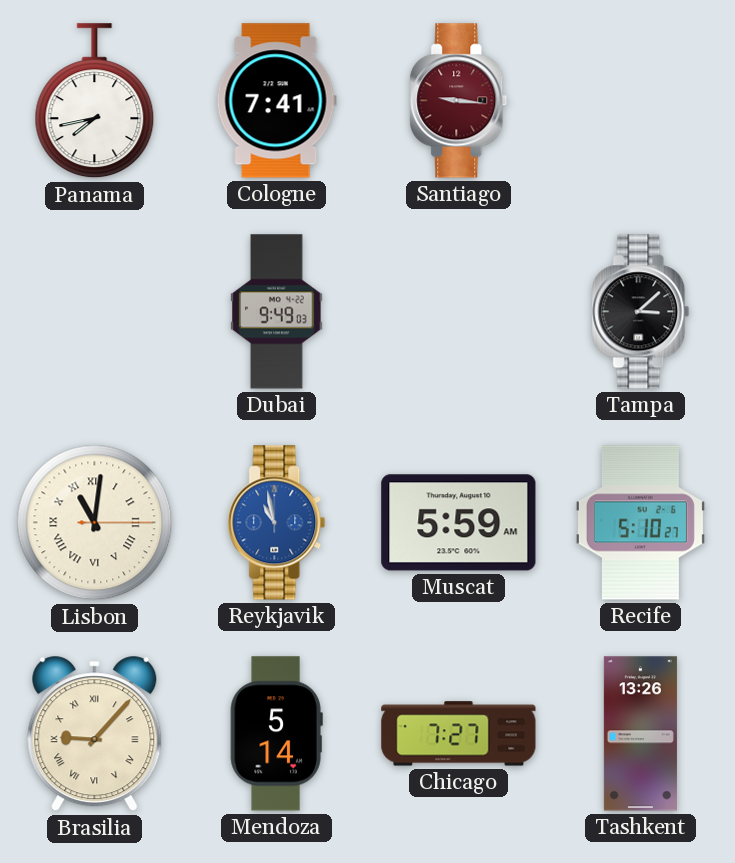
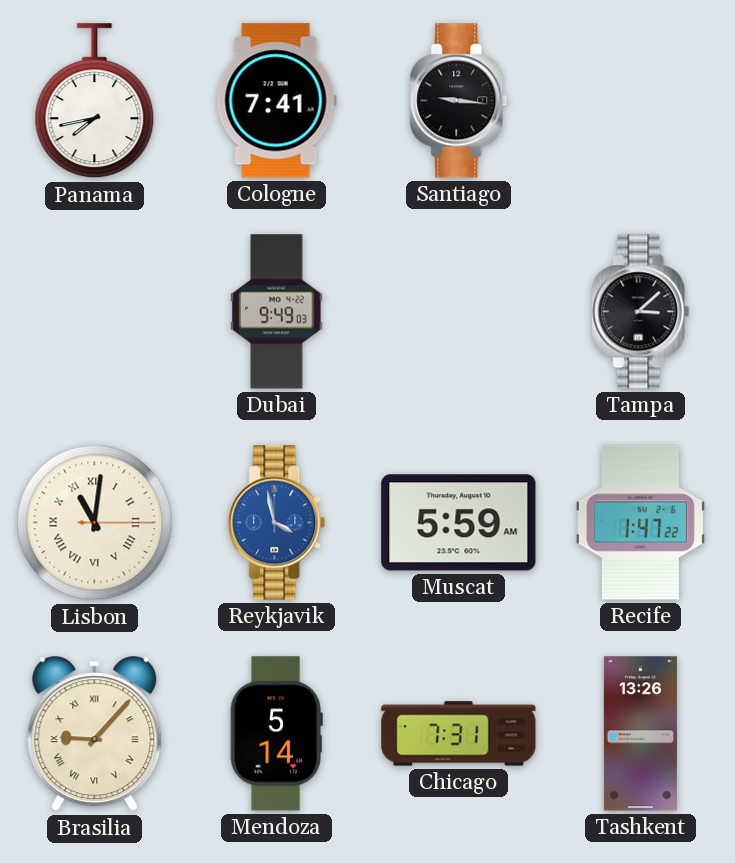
Santiago dial: burgundy -> black (459, 101)
Reykjavik: 10:58 -> 3:58 (277, 523)
Recife: 5:10 -> 1:47 (640, 523)
Chicago: 7:27 -> 7:31 (459, 734)
